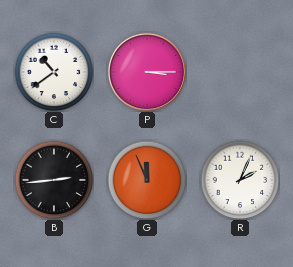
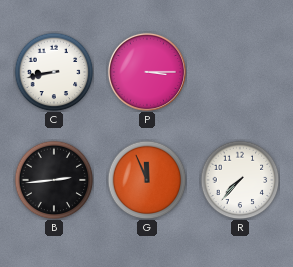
C: 10:39 -> 8:43 (54, 72)
R: 2:04 -> 7:37 (240, 180)
